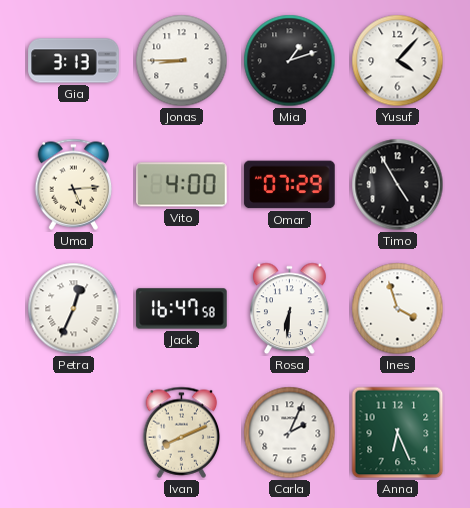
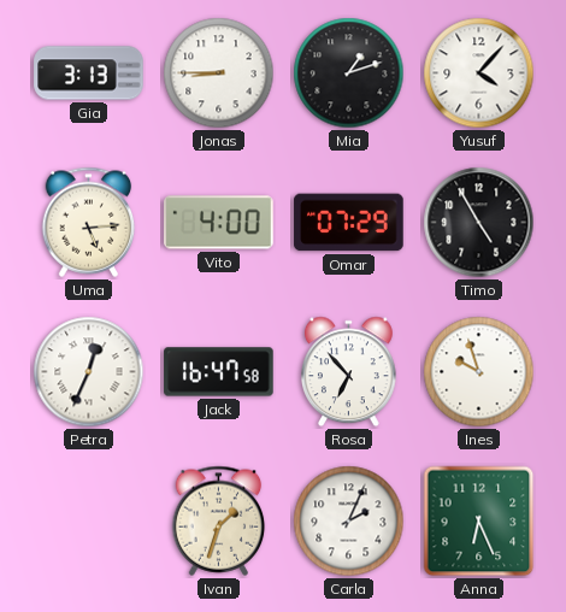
Rosa: 6:31 -> 6:53 (348, 372)
Ines: 3:57 -> 9:57 (479, 372)
Ivan: 8:11 -> 1:33 (219, 520)
